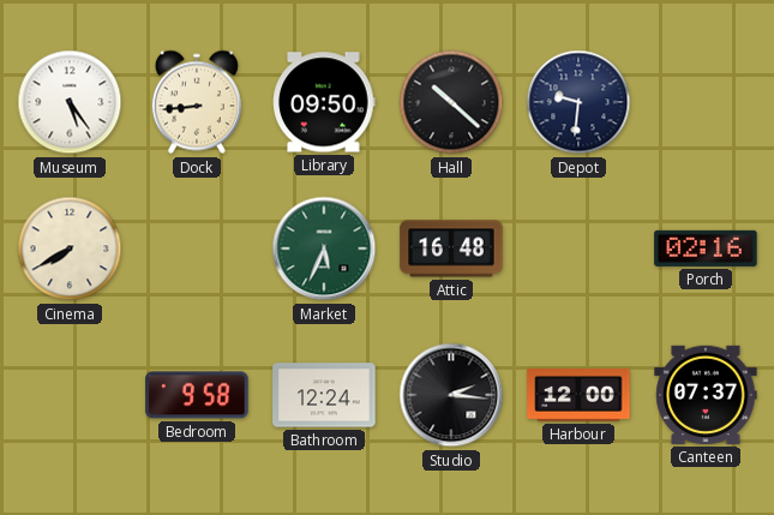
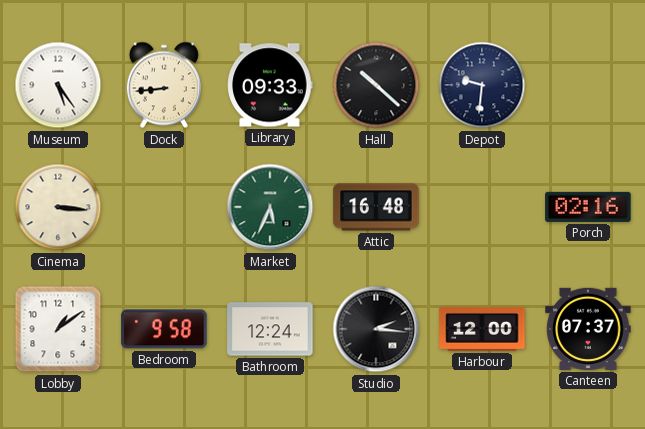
Library: 09:50 -> 09:33 (270, 85)
Cinema: 7:40 -> 3:16 (58, 207)
Lobby: none -> 1:09 (58, 329)
